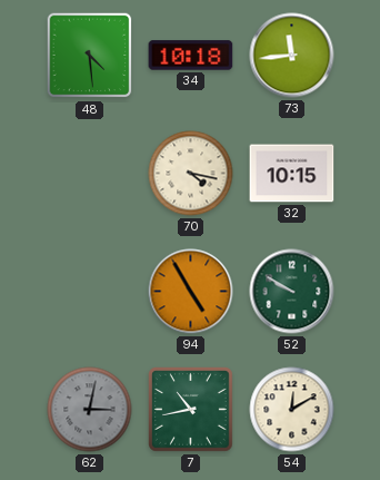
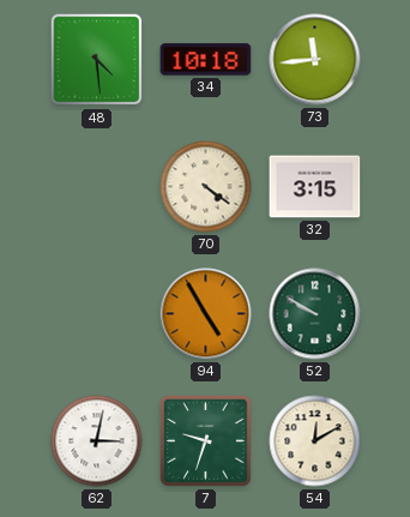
70: 4:17 -> 4:21 (206, 187)
32: 10:15 -> 3:15 (315, 187)
62 dial: grey -> white (97, 441)
7: 10:43 -> 9:33 (206, 441)
